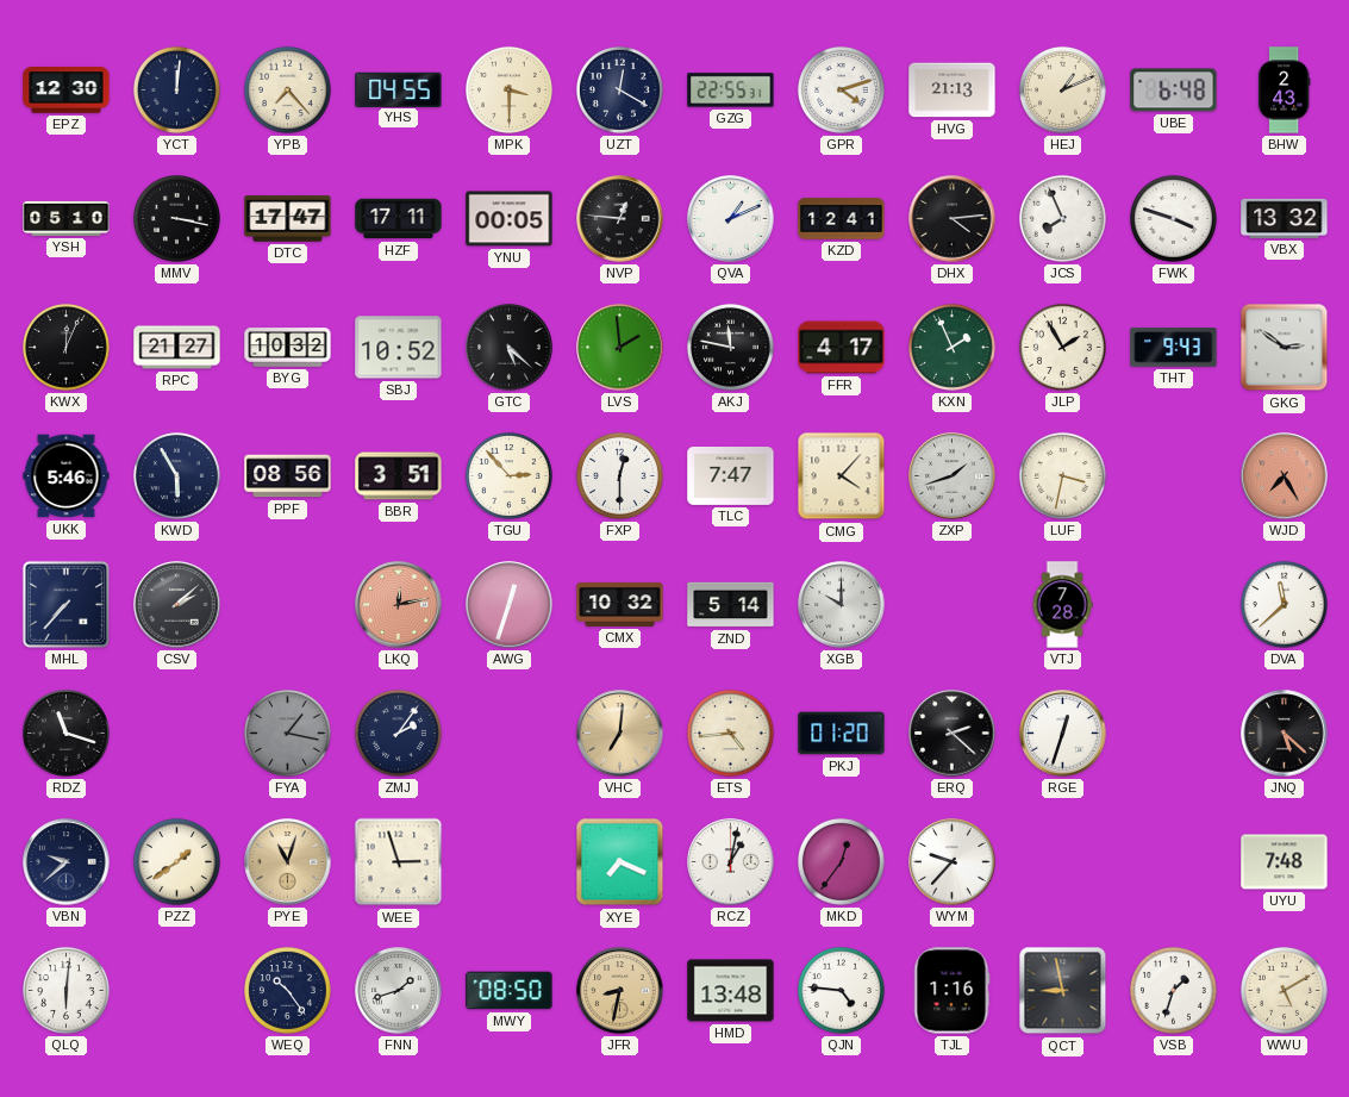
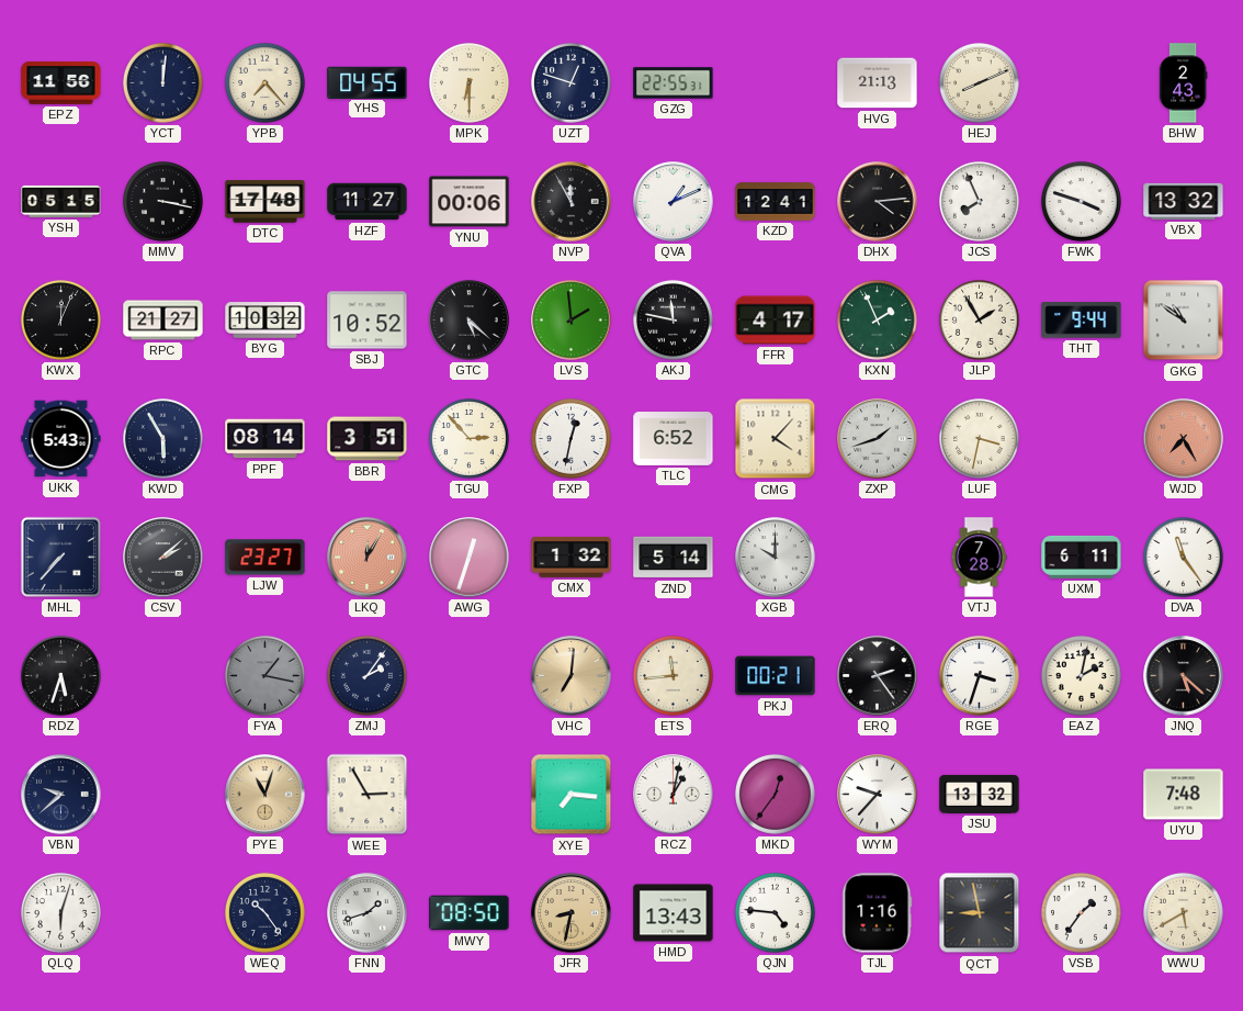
EPZ: 12:30 -> 11:56 (61, 83)
MPK: 3:30 -> 6:30 (468, 82)
UZT: 12:20 -> 12:48 (570, 82)
GPR: 4:12 -> none (841, 89)
HEJ: 1:11 -> 8:11 (979, 82)
UBE: 6:48 -> none (1174, 91)
YSH: 05:10 -> 05:15 (61, 201)
DTC: 17:47 -> 17:48 (265, 202)
HZF: 17:11 -> 11:27 (368, 202)
YNU: 00:05 -> 00:06 (470, 202)
NVP: 12:46 -> 11:55 (572, 202)
THT: 9:43 -> 9:44 (1082, 321)
GKG: 2:51 -> 10:51 (1184, 321)
UKK: 5:46 -> 5:43 (61, 439)
PPF: 08:56 -> 08:14 (265, 439)
FXP: 12:30 -> 12:32 (570, 438)
TLC: 7:47 -> 6:52 (674, 439)
LJW: none -> 23:27 (265, 558)
LKQ: 12:13 -> 12:05 (368, 558)
CMX: 10:32 -> 1:32 (572, 557)
UXM: none -> 6:11 (1082, 557)
DVA: 11:38 -> 11:24 (1183, 557)
RDZ: 11:18 -> 5:33 (60, 675)
ETS: 4:44 -> 11:44 (673, 675)
PKJ: 01:20 -> 00:21 (776, 676)
ERQ: 2:22 -> 2:24 (878, 676)
RGE: 12:33 -> 3:33 (980, 676)
EAZ: none -> 2:02 (1081, 675)
PZZ: 1:39 -> none (176, 861)
WEE: 2:57 -> 2:55 (368, 795)
XYE: 7:19 -> 7:16 (572, 795)
JSU: none -> 13:32 (980, 794)
QLQ: 6:01 -> 6:03 (60, 912)
HMD: 13:48 -> 13:43 (674, 913)
VSB: 1:33 -> 1:36 (1081, 912)
WWU: 5:10 -> 5:40 (1183, 912)
